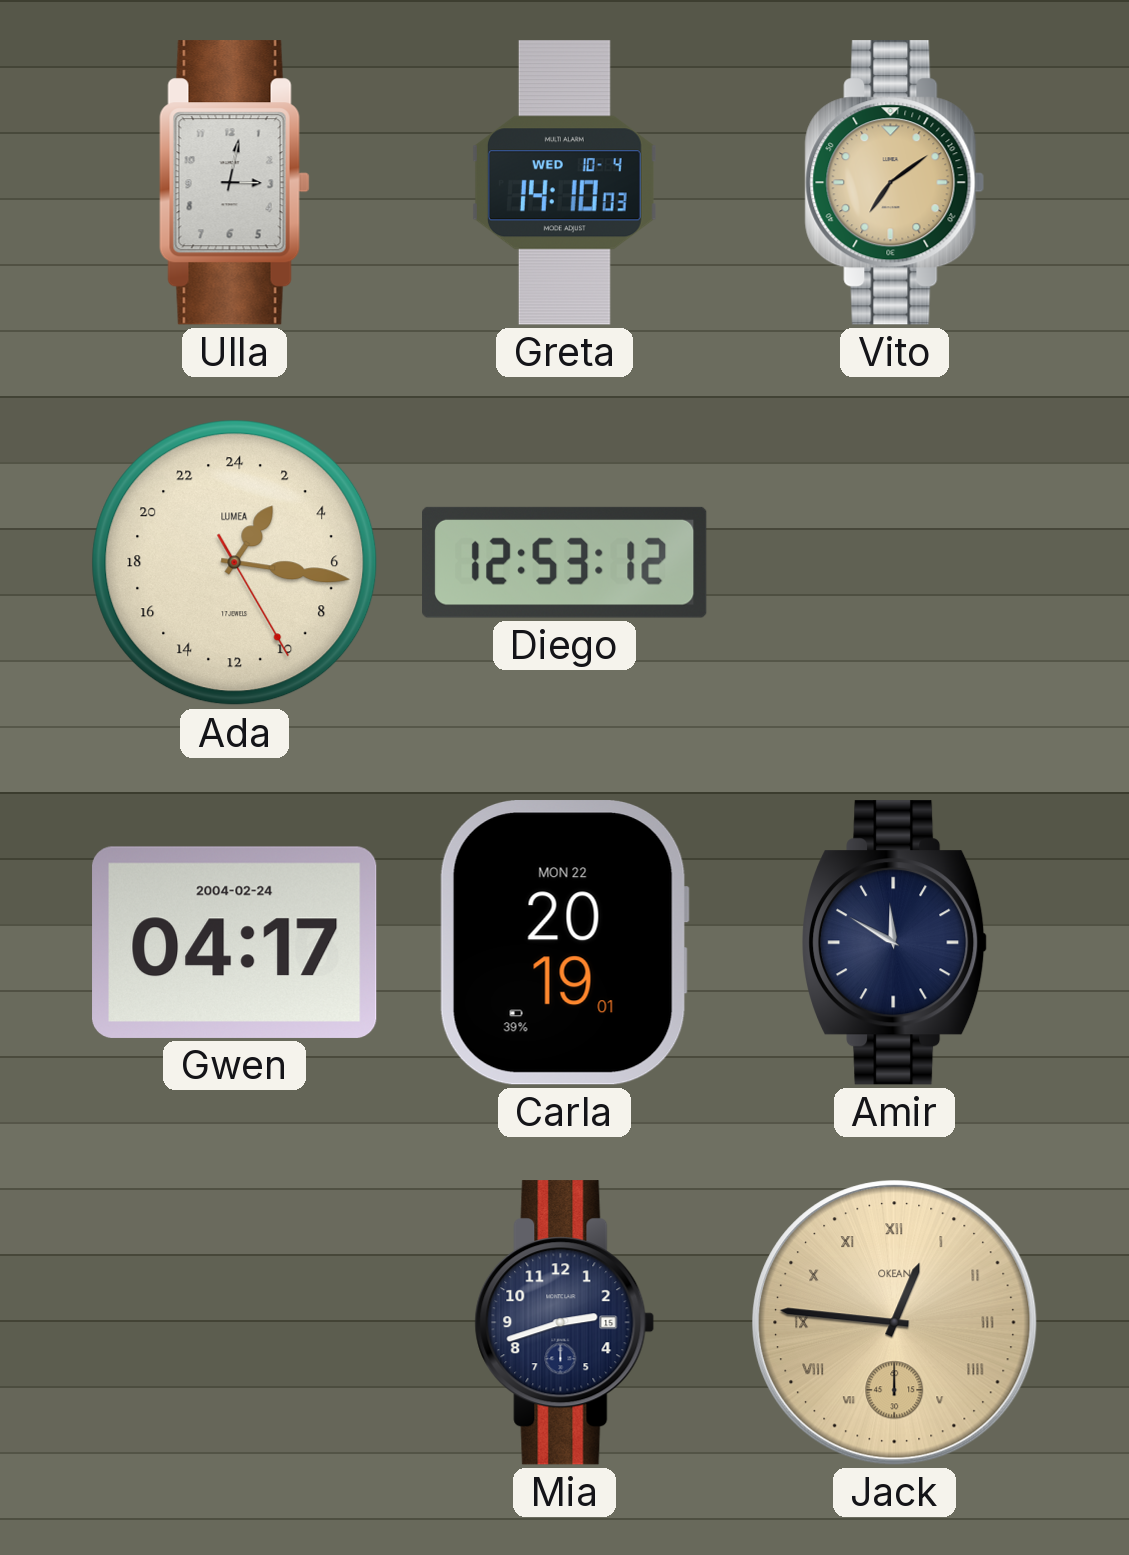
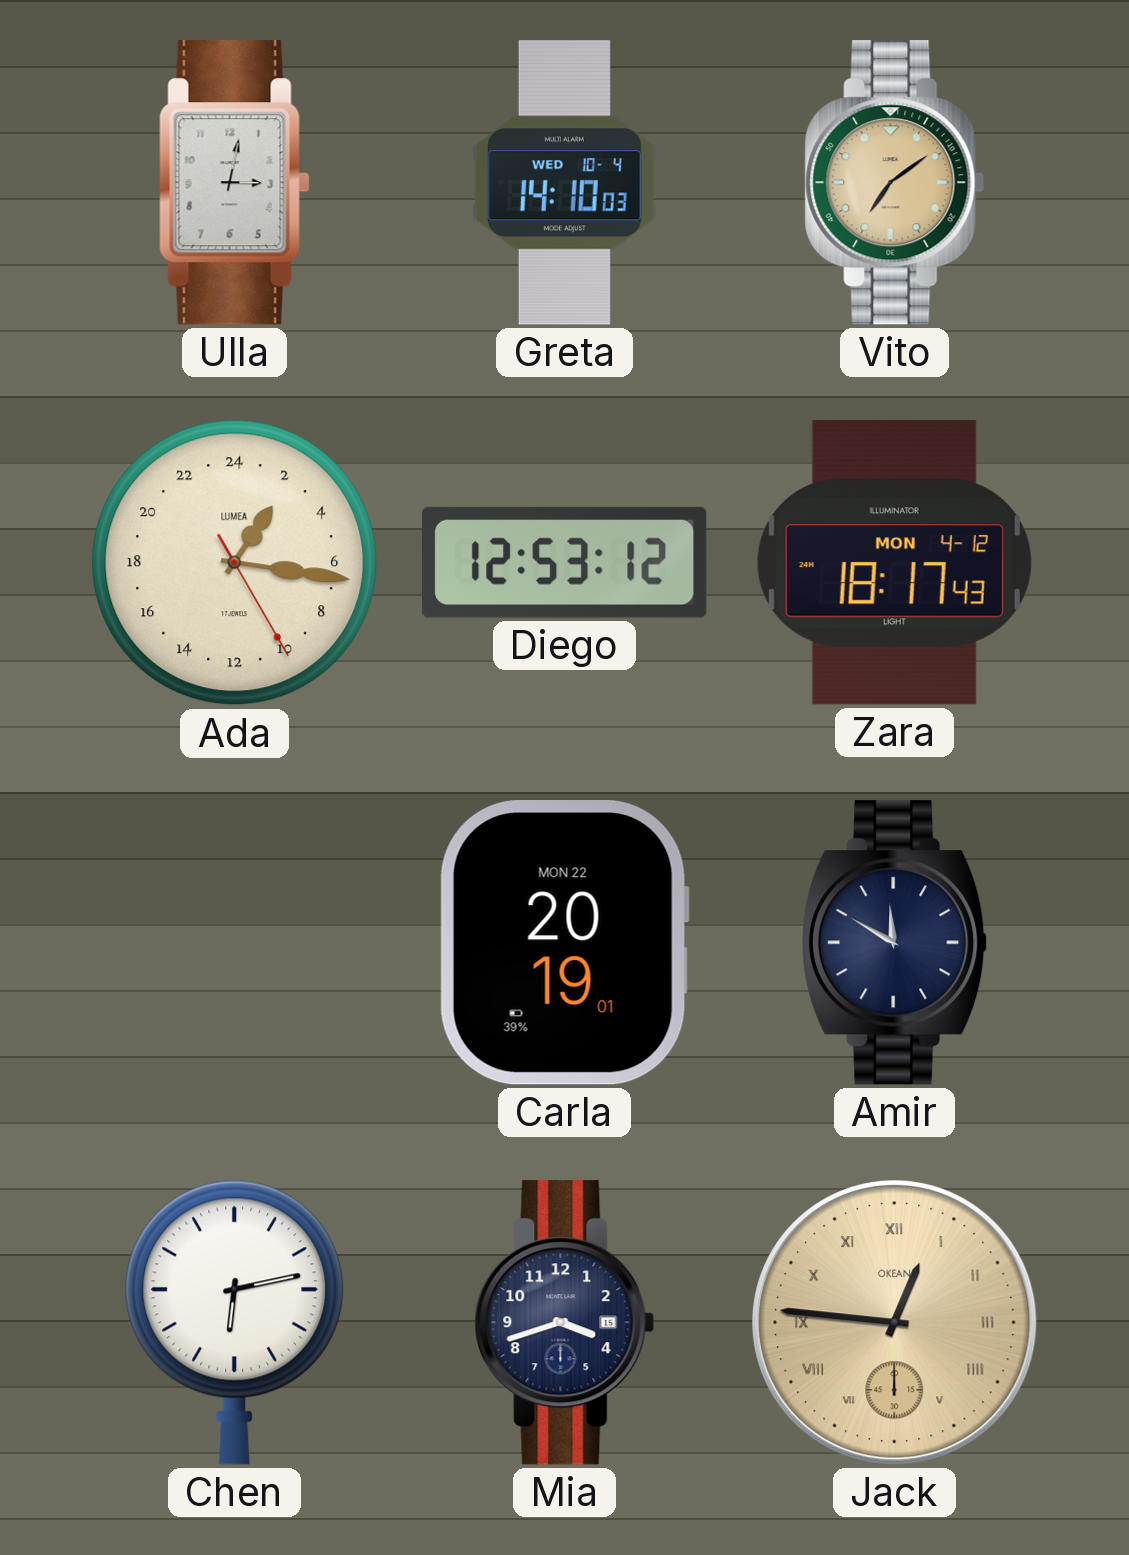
Zara: none -> 18:17 (894, 563)
Gwen: 04:17 -> none (235, 942)
Chen: none -> 6:13 (235, 1322)
Mia: 2:42 -> 3:42 (565, 1323)
